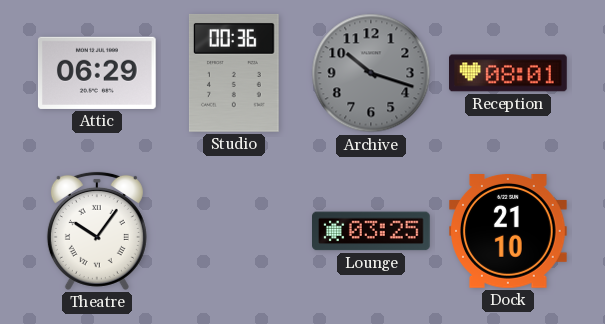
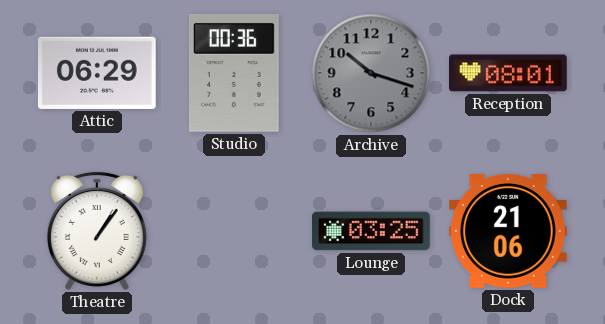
Theatre: 10:06 -> 1:06 (97, 231)
Dock: 21:10 -> 21:06 (509, 232)
